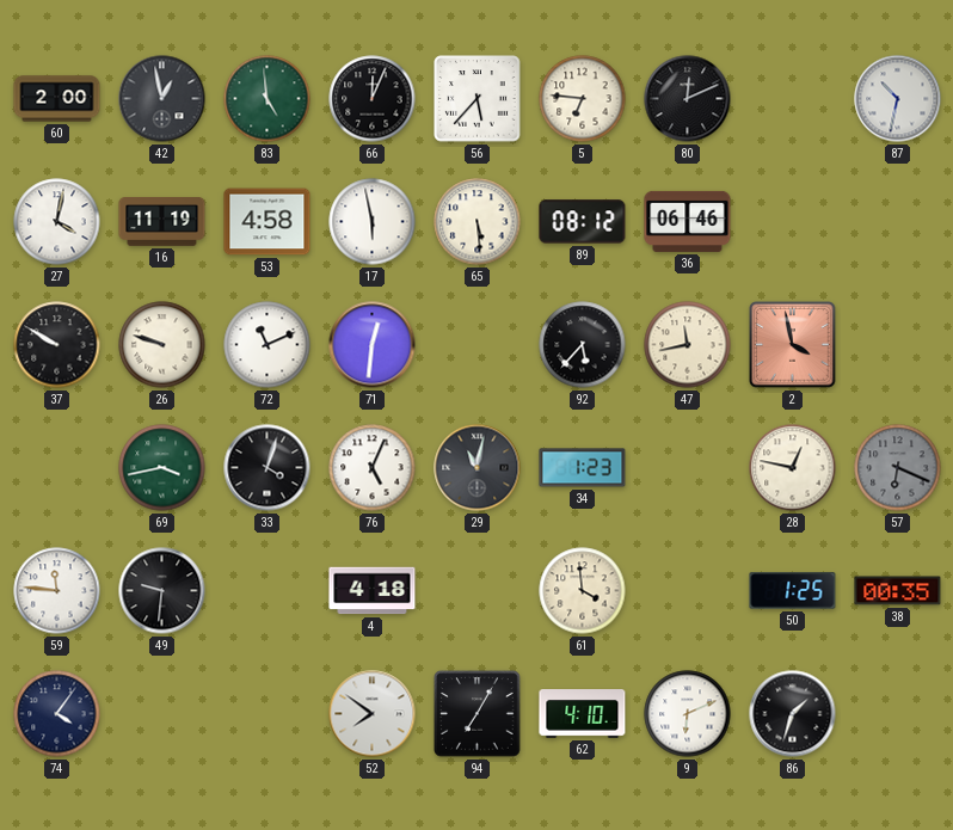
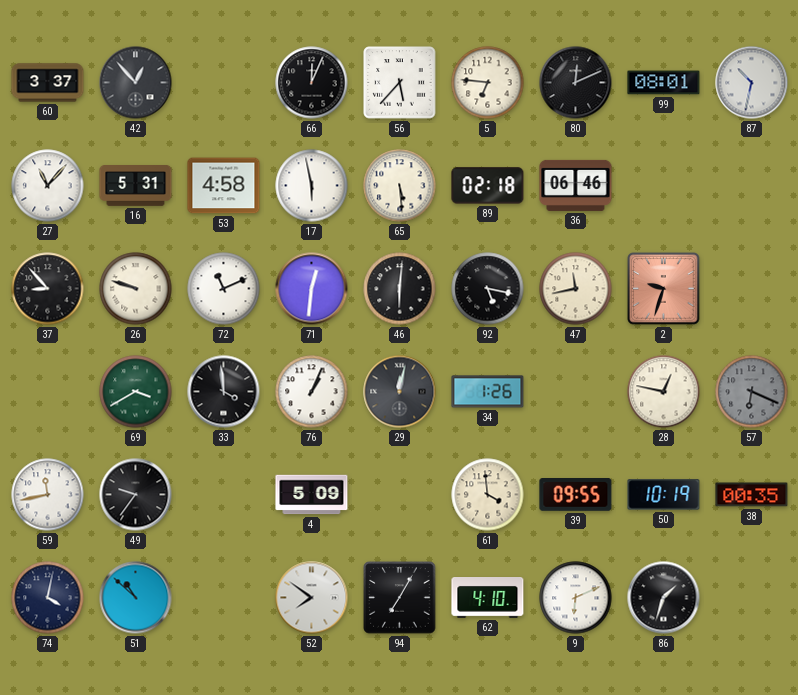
60: 2:00 -> 3:37 (48, 83)
42: 12:58 -> 12:53 (136, 83)
83: 4:59 -> none (268, 99)
99: none -> 08:01 (664, 83)
27: 4:02 -> 11:07 (48, 186)
16: 11:19 -> 5:31 (136, 186)
89: 08:12 -> 02:18 (488, 186)
37: 9:50 -> 8:53 (48, 289)
46: none -> 6:01 (400, 289)
92: 5:37 -> 5:17 (488, 289)
2: 3:58 -> 9:33 (664, 289)
69: 3:43 -> 3:40 (136, 392)
33: 4:03 -> 3:59 (224, 392)
76: 5:04 -> 1:04 (312, 392)
29: 11:02 -> 12:02 (400, 392)
34: 1:23 -> 1:26 (488, 392)
59: 11:46 -> 11:43 (48, 495)
49: 9:31 -> 9:36 (136, 495)
4: 4:18 -> 5:09 (312, 495)
39: none -> 09:55 (576, 495)
50: 1:25 -> 10:19 (664, 495)
74: 4:06 -> 4:02 (48, 598)
51: none -> 10:52 (136, 598)
